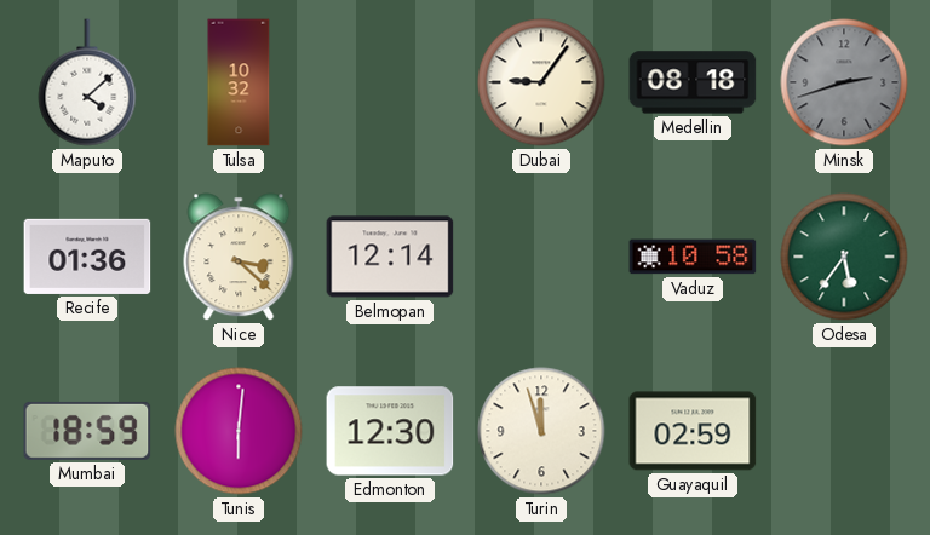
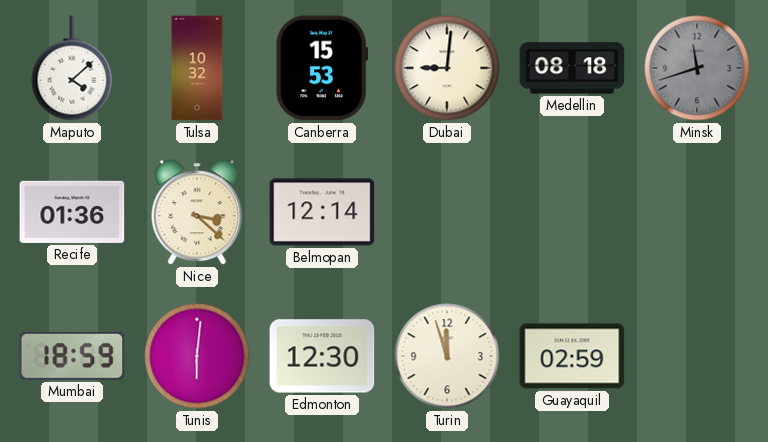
Canberra: none -> 15:53 (322, 68)
Dubai: 9:06 -> 9:01 (447, 68)
Minsk: 2:42 -> 11:42 (697, 68)
Vaduz: 10:58 -> none (693, 257)
Odesa: 5:36 -> none (844, 257)
